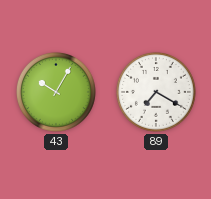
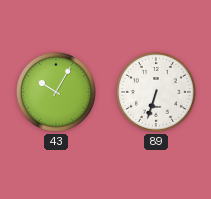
89: 7:20 -> 6:33 (156, 92)
